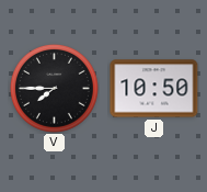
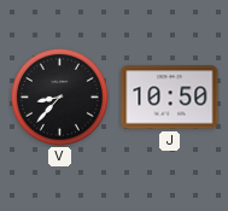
V: 7:45 -> 8:37 (59, 96)
